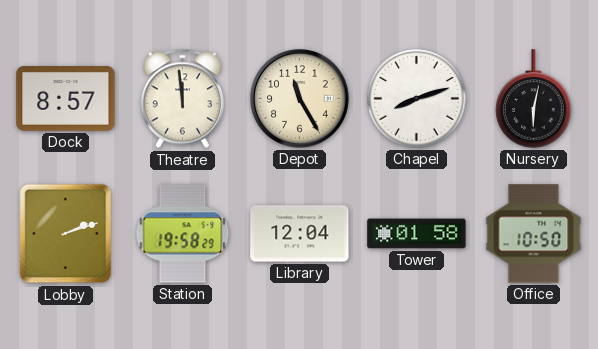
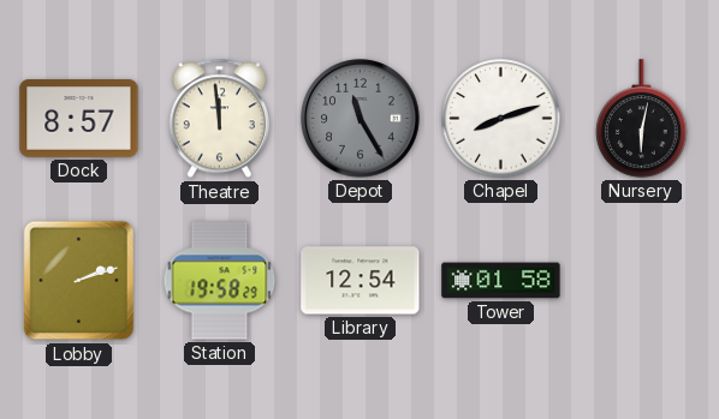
Depot dial: cream -> grey (361, 119)
Library: 12:04 -> 12:54 (361, 281)
Office: 10:50 -> none (534, 234)
